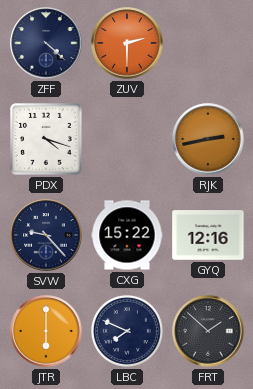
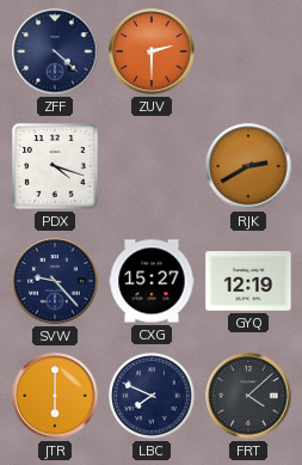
RJK: 2:43 -> 2:40 (248, 166)
CXG: 15:22 -> 15:27 (152, 281)
GYQ: 12:16 -> 12:19 (248, 281)
FRT: 1:52 -> 4:08 (248, 396)
